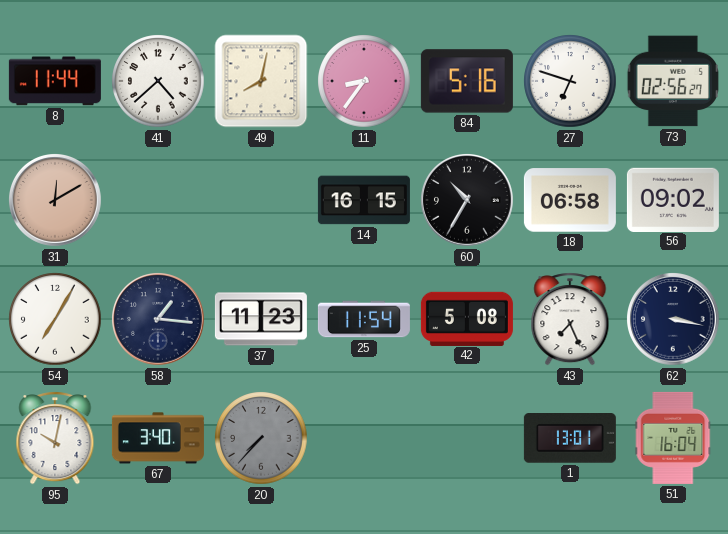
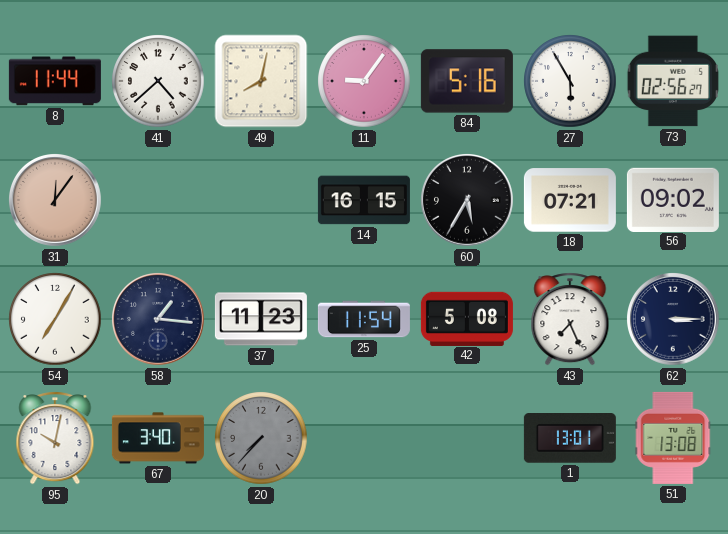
11: 8:36 -> 9:06 (364, 81)
27: 6:48 -> 5:55 (570, 81)
31: 12:10 -> 12:06 (56, 201)
60: 10:35 -> 5:35 (468, 201)
18: 06:58 -> 07:21 (570, 200)
62: 3:17 -> 3:15 (674, 320)
51: 16:04 -> 13:08 (673, 438)
